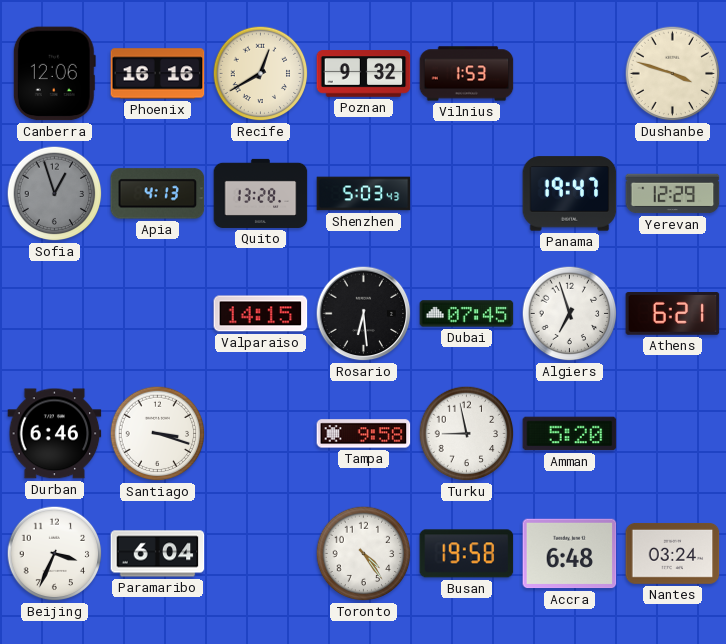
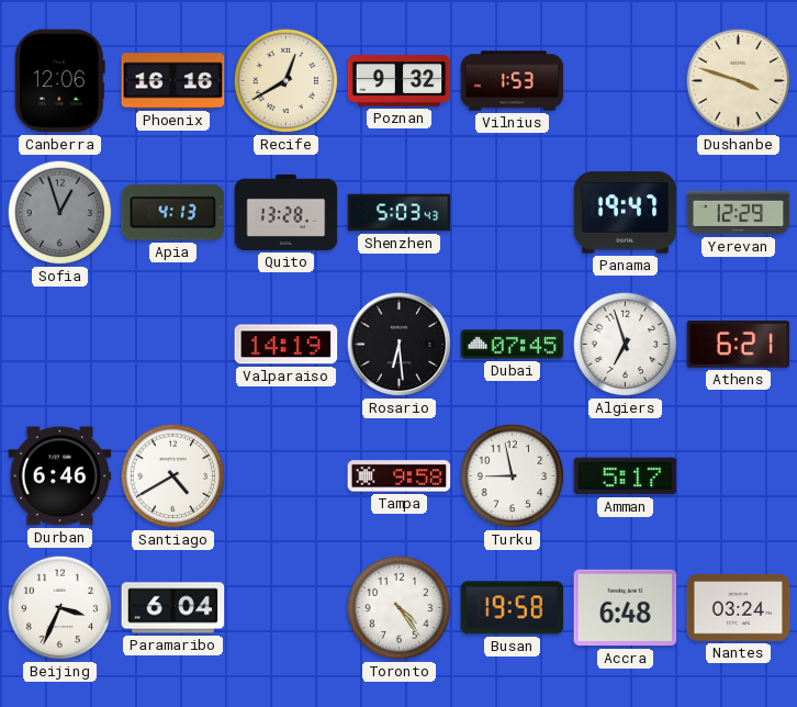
Valparaiso: 14:15 -> 14:19 (287, 345)
Santiago: 3:18 -> 4:40 (173, 476)
Amman: 5:20 -> 5:17 (626, 476)
